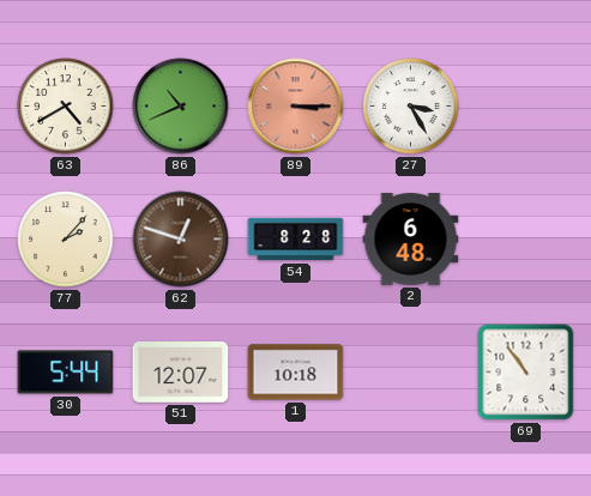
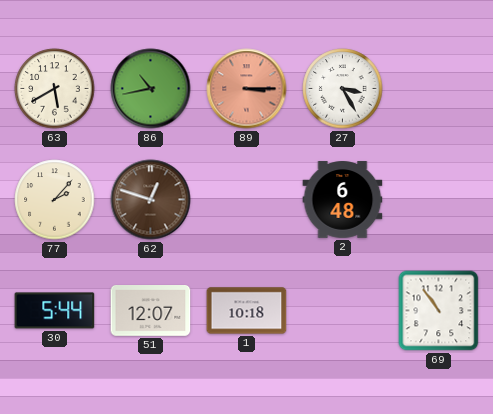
63: 4:40 -> 5:40 (55, 89)
86: 10:41 -> 10:43 (151, 89)
54: 8:28 -> none (296, 240)
